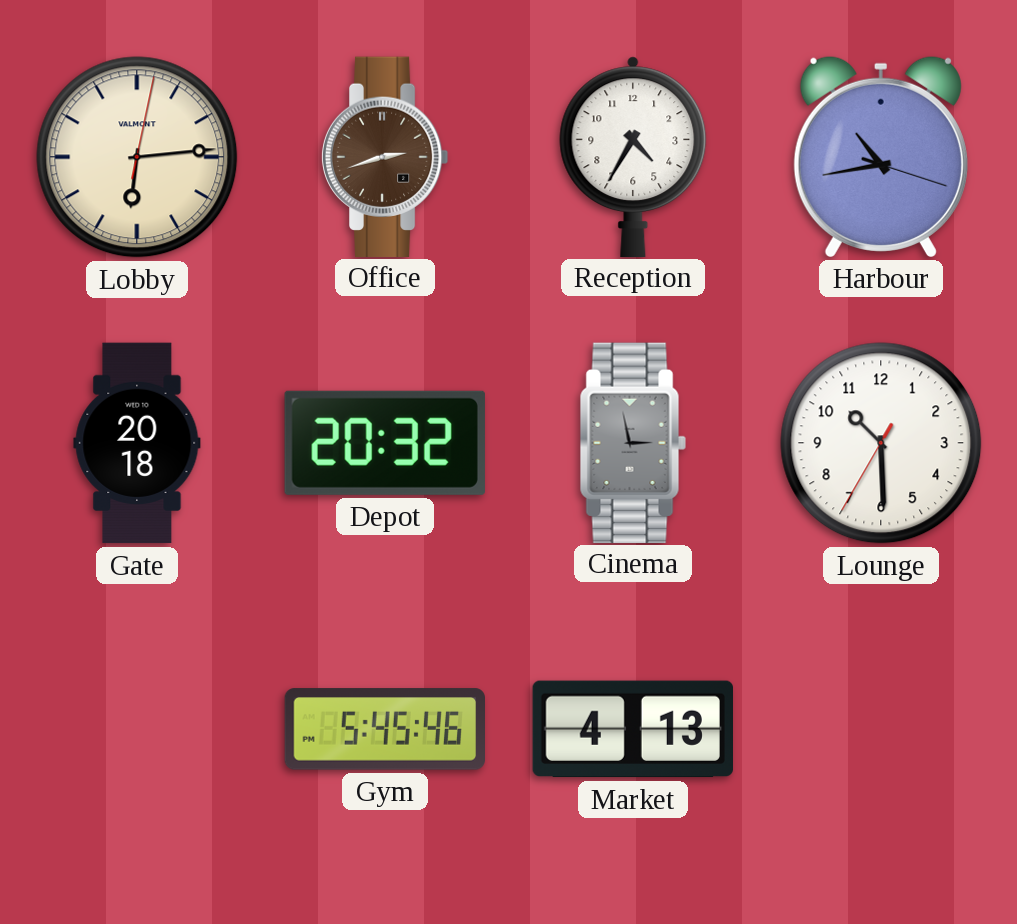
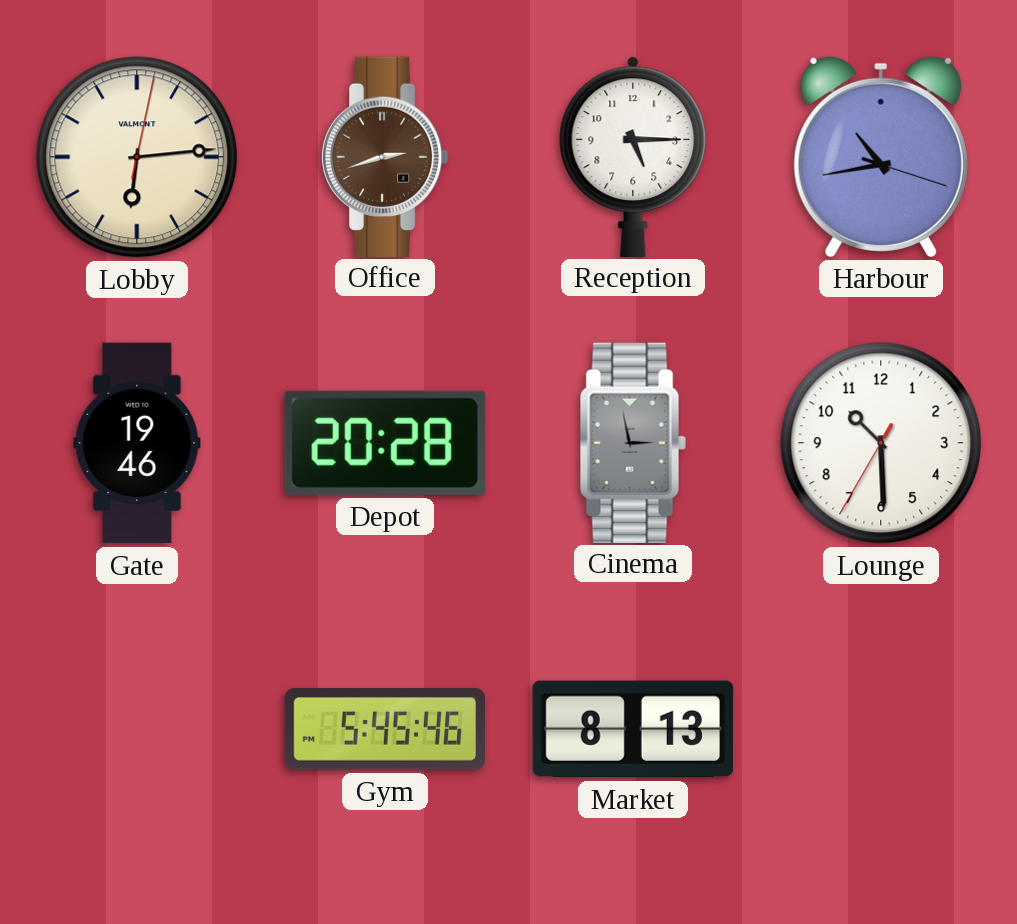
Reception: 4:35 -> 5:15 (633, 156)
Gate: 20:18 -> 19:46 (137, 443)
Depot: 20:32 -> 20:28 (385, 443)
Market: 4:13 -> 8:13 (632, 729)
